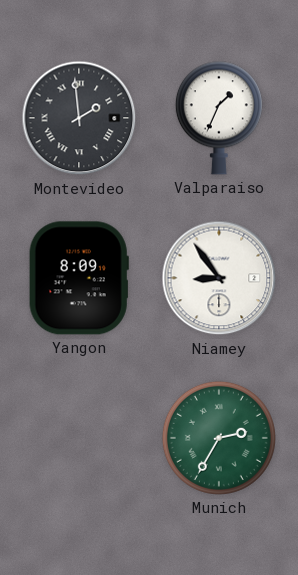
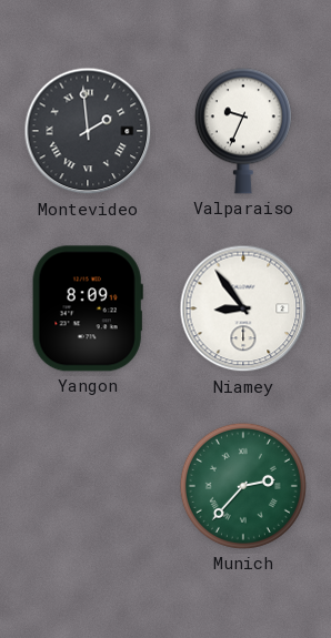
Valparaiso: 1:34 -> 9:34 (243, 131)
Munich: 2:35 -> 2:37 (243, 486)
